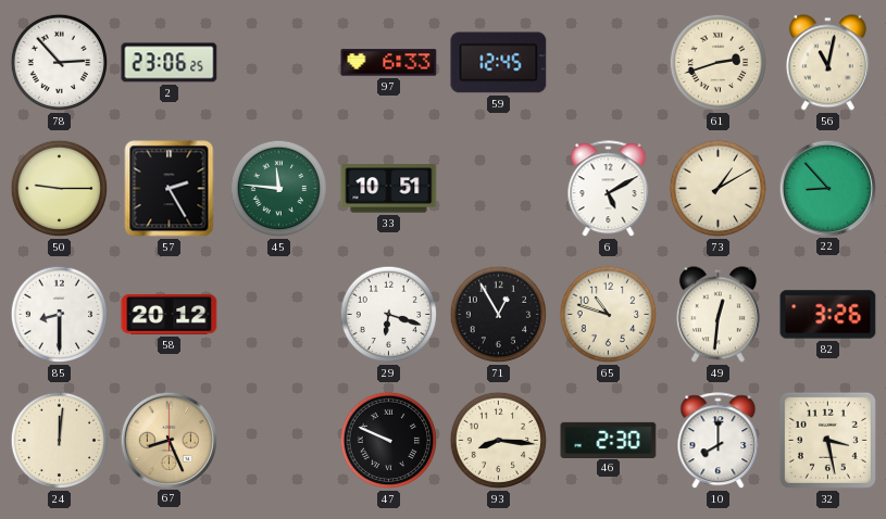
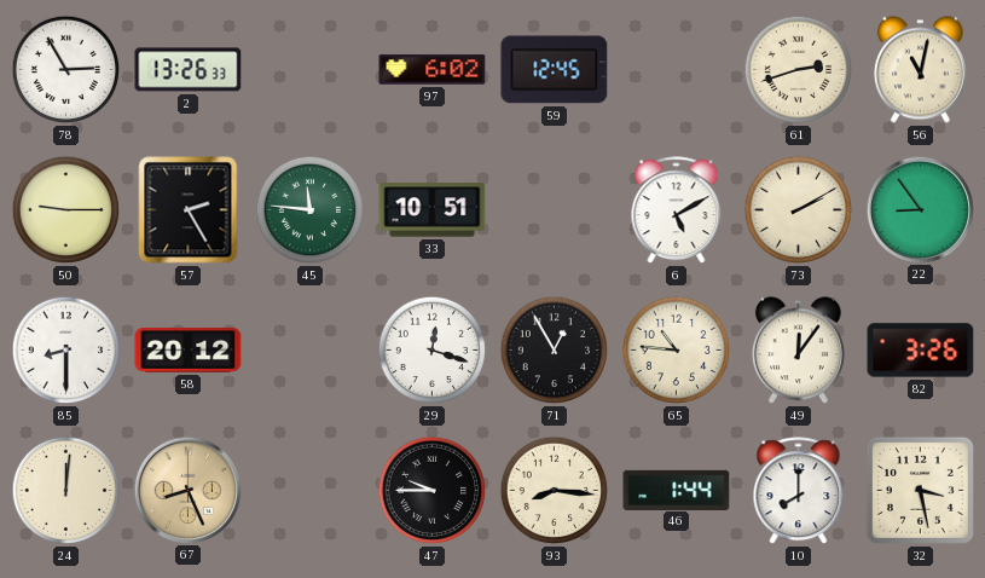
78: 2:53 -> 2:55 (66, 70)
2: 23:06 -> 13:26 (189, 70)
97: 6:33 -> 6:02 (433, 70)
73: 1:10 -> 2:10 (799, 210)
22: 8:53 -> 8:54 (920, 209)
29: 6:18 -> 12:18 (433, 351)
65: 10:48 -> 10:46 (677, 351)
49: 12:31 -> 12:06 (798, 351)
47: 9:49 -> 9:45 (433, 491)
46: 2:30 -> 1:44 (677, 490)
